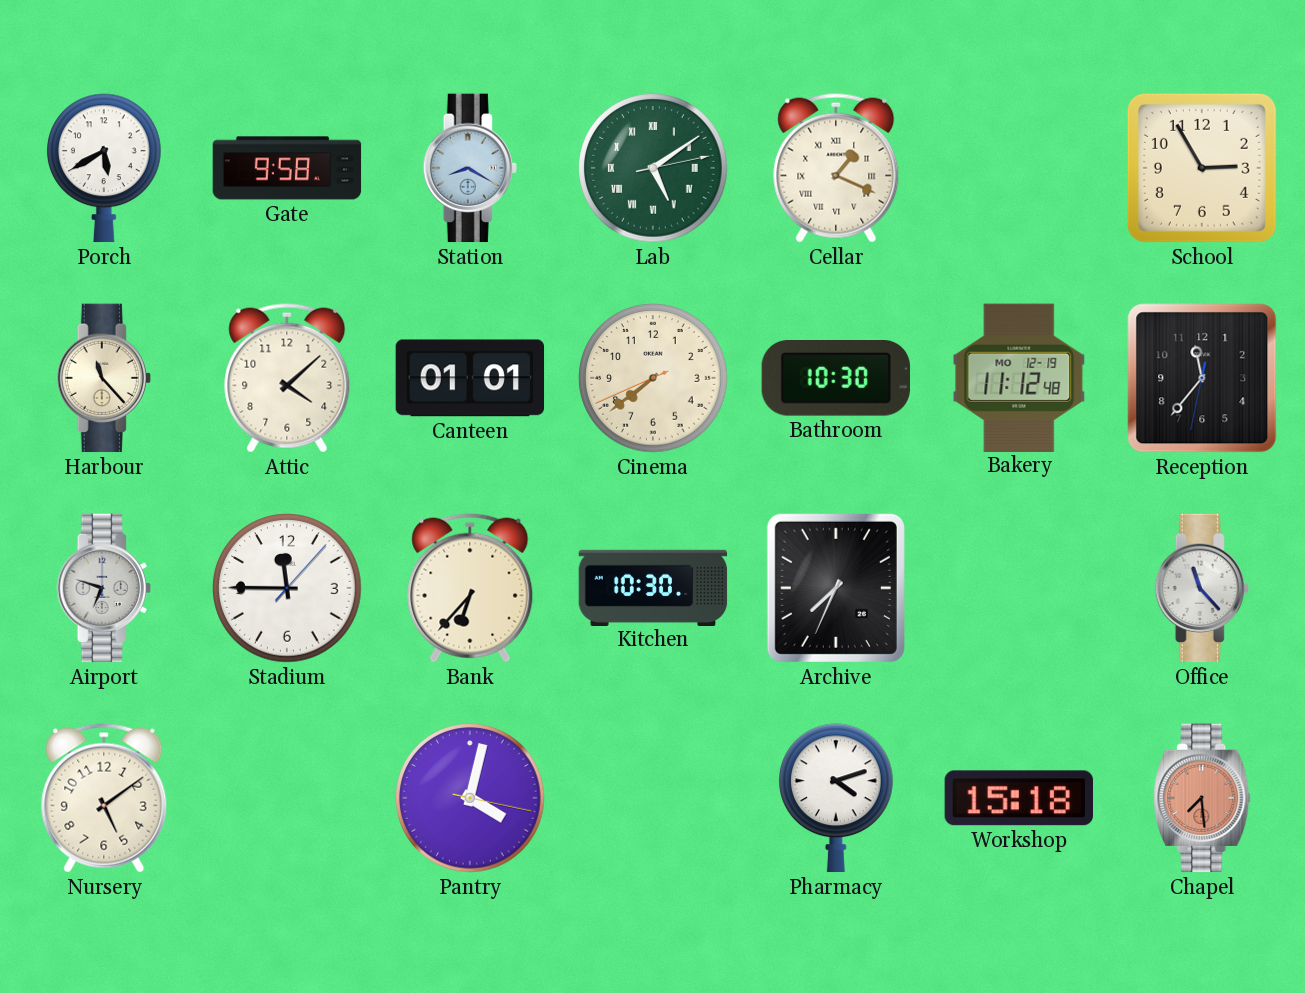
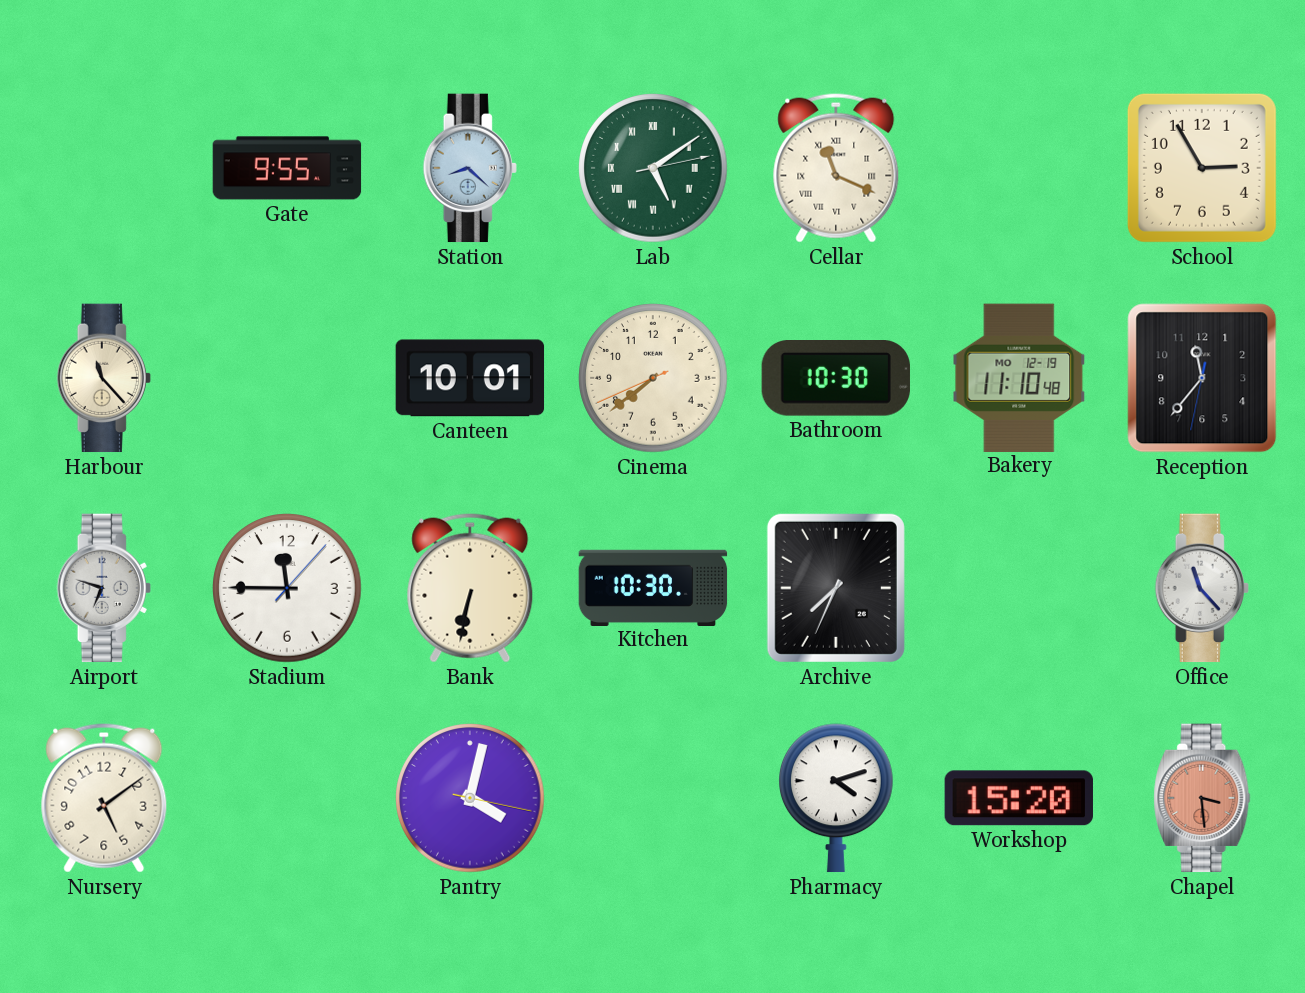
Porch: 5:40 -> none (105, 168)
Gate: 9:58 -> 9:55 (287, 168)
Station: 8:20 -> 8:22 (470, 168)
Cellar: 1:19 -> 11:19 (836, 168)
Attic: 4:08 -> none (287, 378)
Canteen: 01:01 -> 10:01 (470, 378)
Bakery: 11:12 -> 11:10 (1019, 377)
Bank: 6:37 -> 6:32 (470, 588)
Workshop: 15:18 -> 15:20 (1018, 798)
Chapel: 7:29 -> 3:29 (1202, 798)
